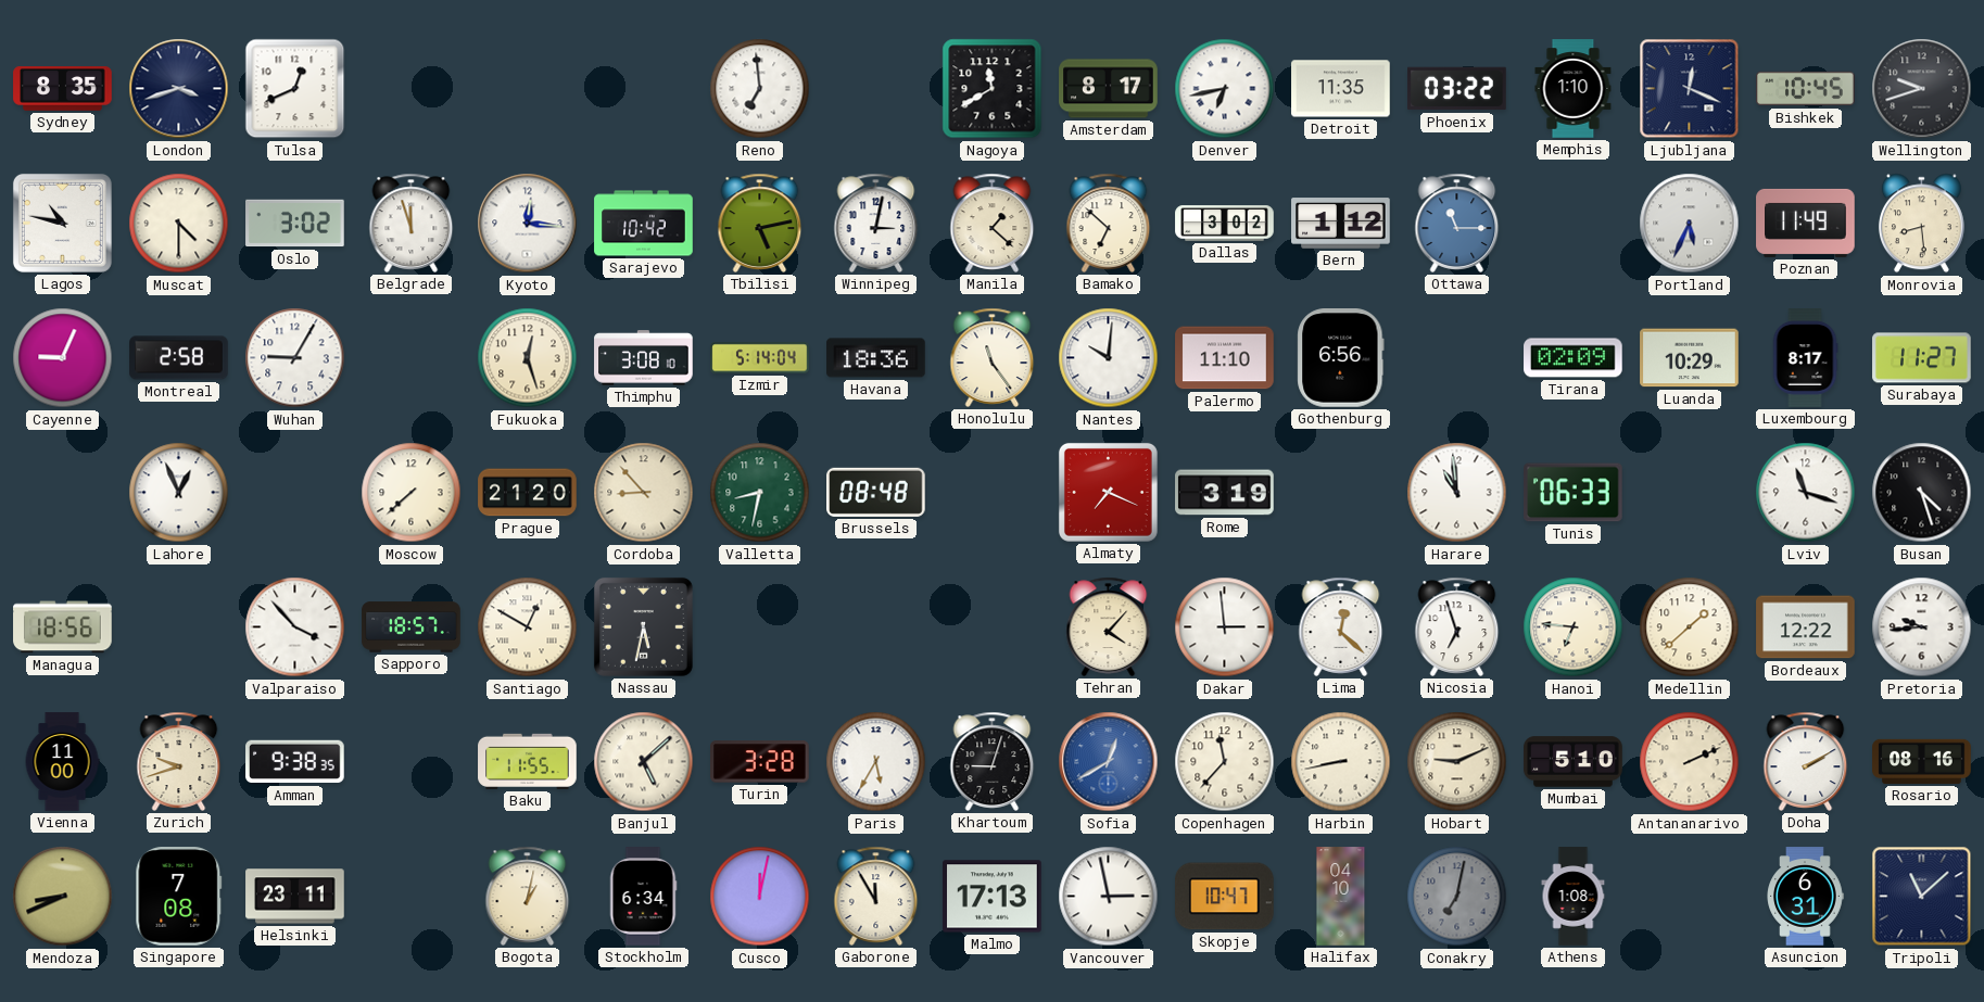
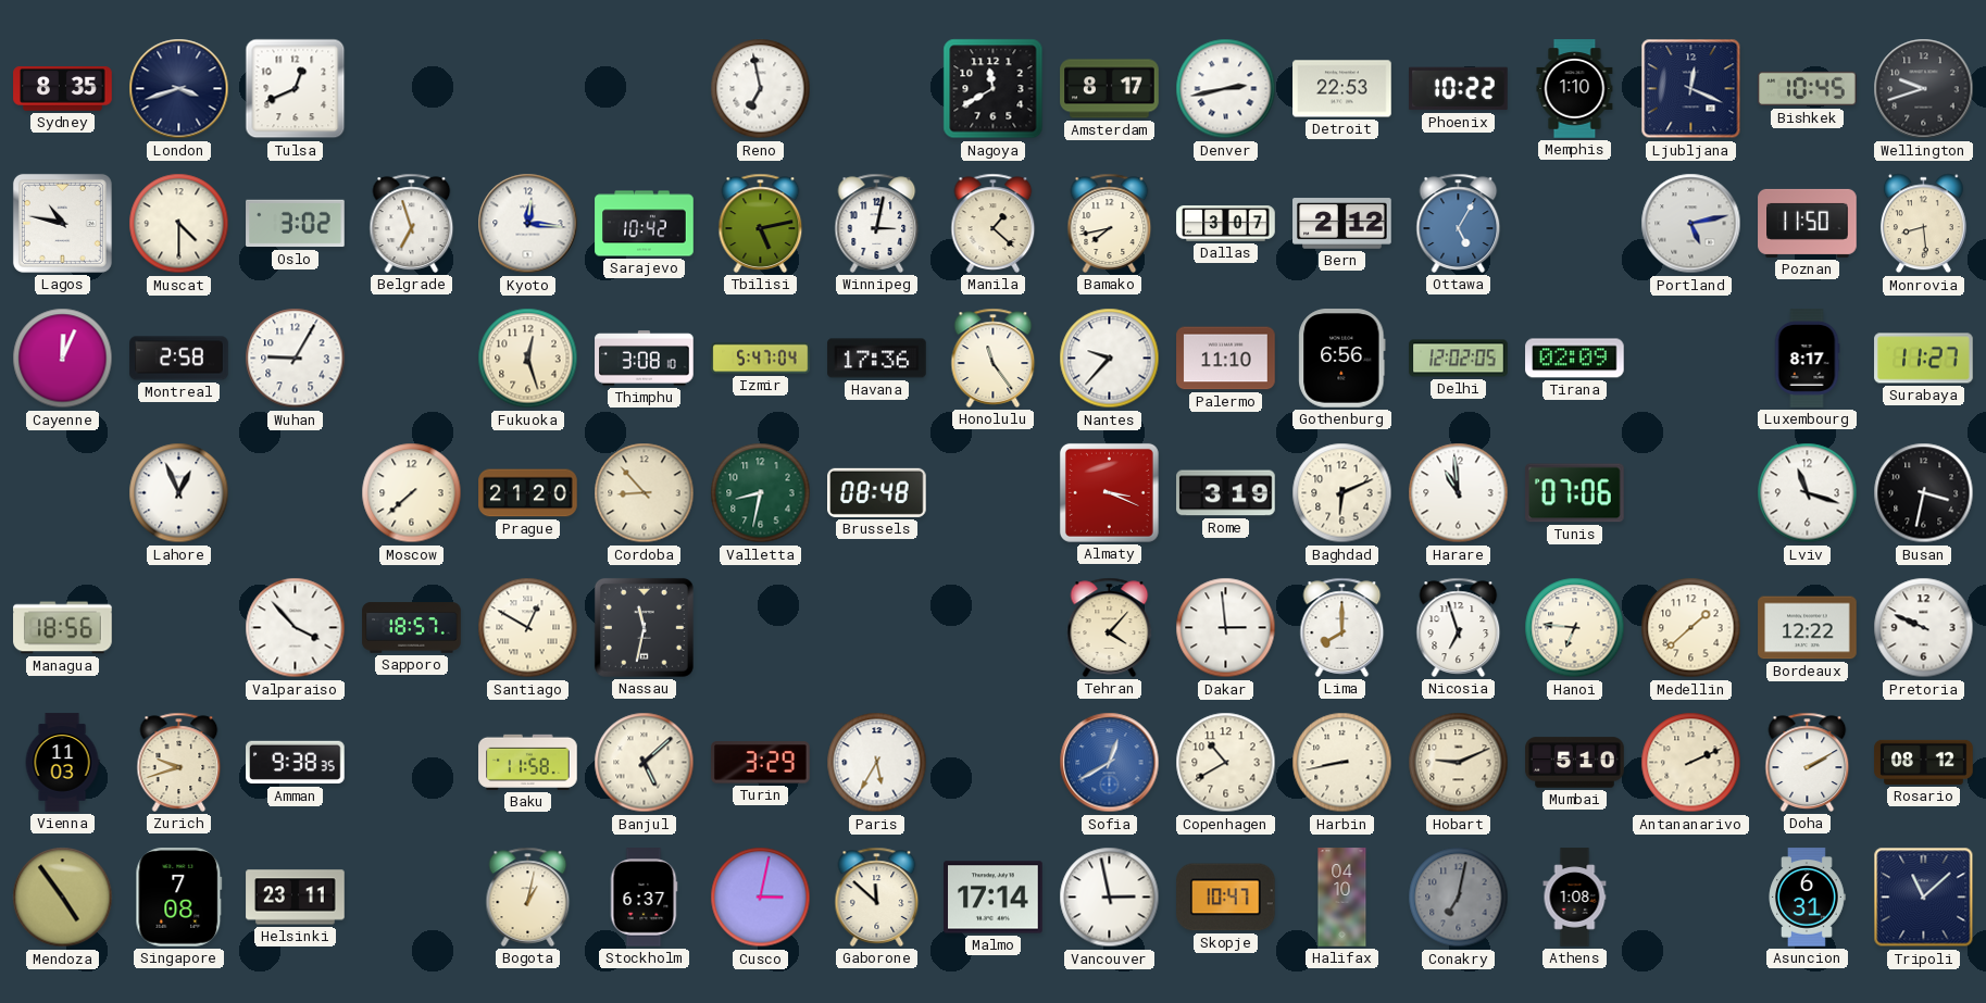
Reno: 6:59 -> 6:58 (761, 89)
Denver: 6:43 -> 2:43 (1226, 89)
Detroit: 11:35 -> 22:53 (1342, 89)
Phoenix: 03:22 -> 10:22 (1459, 89)
Belgrade: 11:57 -> 6:57 (412, 223)
Bamako: 6:52 -> 7:43 (1110, 223)
Dallas: 3:02 -> 3:07 (1226, 224)
Bern: 1:12 -> 2:12 (1342, 224)
Ottawa: 11:15 -> 5:05 (1459, 223)
Portland: 5:34 -> 5:13 (1691, 224)
Poznan: 11:49 -> 11:50 (1808, 223)
Cayenne: 9:04 -> 12:04 (63, 359)
Izmir: 5:14 -> 5:47 (761, 359)
Havana: 18:36 -> 17:36 (877, 359)
Nantes: 10:01 -> 9:37 (1110, 359)
Delhi: none -> 12:02 (1459, 359)
Luanda: 10:29 -> none (1690, 358)
Almaty: 7:19 -> 3:19 (1109, 492)
Baghdad: none -> 6:11 (1342, 493)
Tunis: 06:33 -> 07:06 (1575, 493)
Busan: 4:27 -> 3:32 (1924, 493)
Nassau: 5:32 -> 11:32 (644, 627)
Lima: 12:22 -> 8:00 (1342, 627)
Pretoria: 9:44 -> 9:49 (1924, 628)
Vienna: 11:00 -> 11:03 (62, 763)
Baku: 11:55 -> 11:58 (528, 762)
Turin: 3:28 -> 3:29 (761, 763)
Khartoum: 9:03 -> none (993, 761)
Copenhagen: 11:37 -> 10:40 (1226, 763)
Rosario: 08:16 -> 08:12 (1924, 762)
Mendoza: 8:41 -> 4:54 (63, 898)
Stockholm: 6:34 -> 6:37 (644, 898)
Cusco: 12:02 -> 3:02 (761, 898)
Gaborone: 11:55 -> 11:52 (877, 897)
Malmo: 17:13 -> 17:14 (994, 898)
